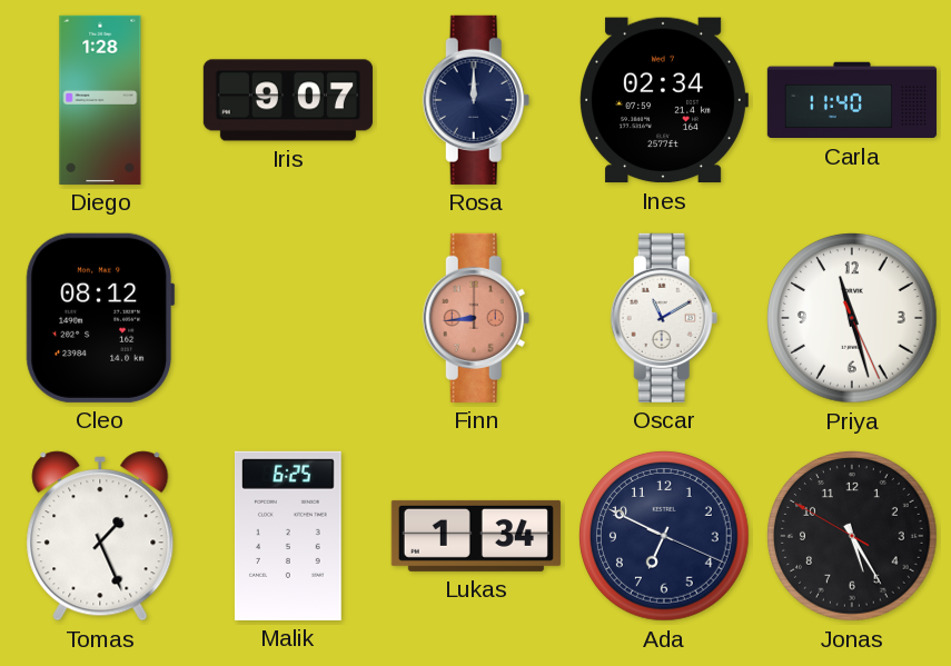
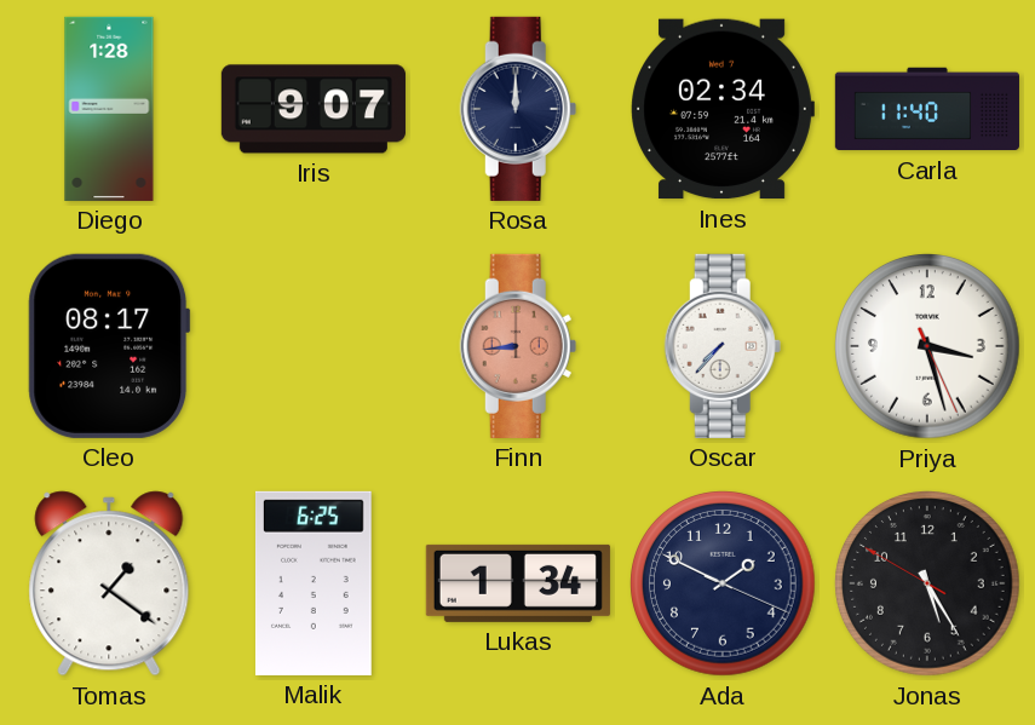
Cleo: 08:12 -> 08:17 (109, 346)
Oscar: 11:10 -> 7:37 (723, 346)
Priya: 11:27 -> 3:27 (927, 346)
Tomas: 1:26 -> 1:21 (109, 583)
Ada: 6:49 -> 1:49 (723, 583)
